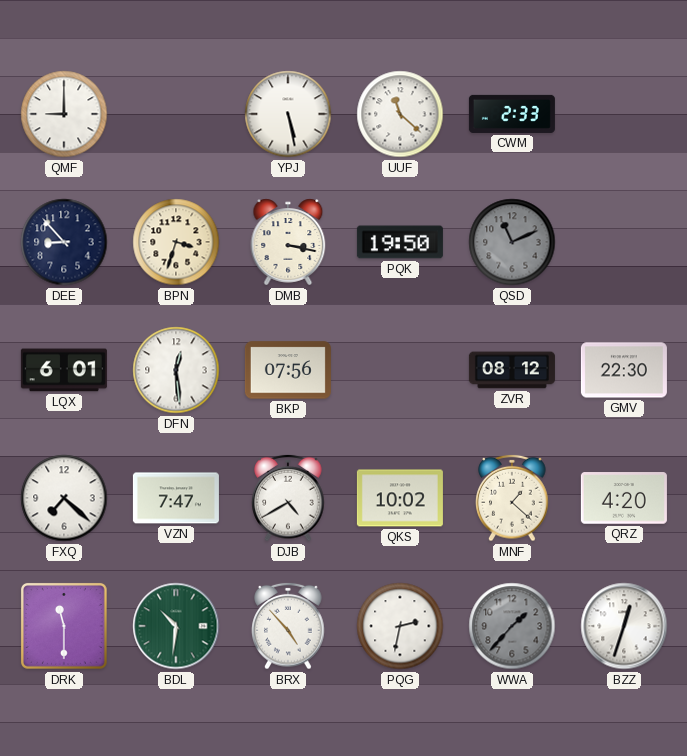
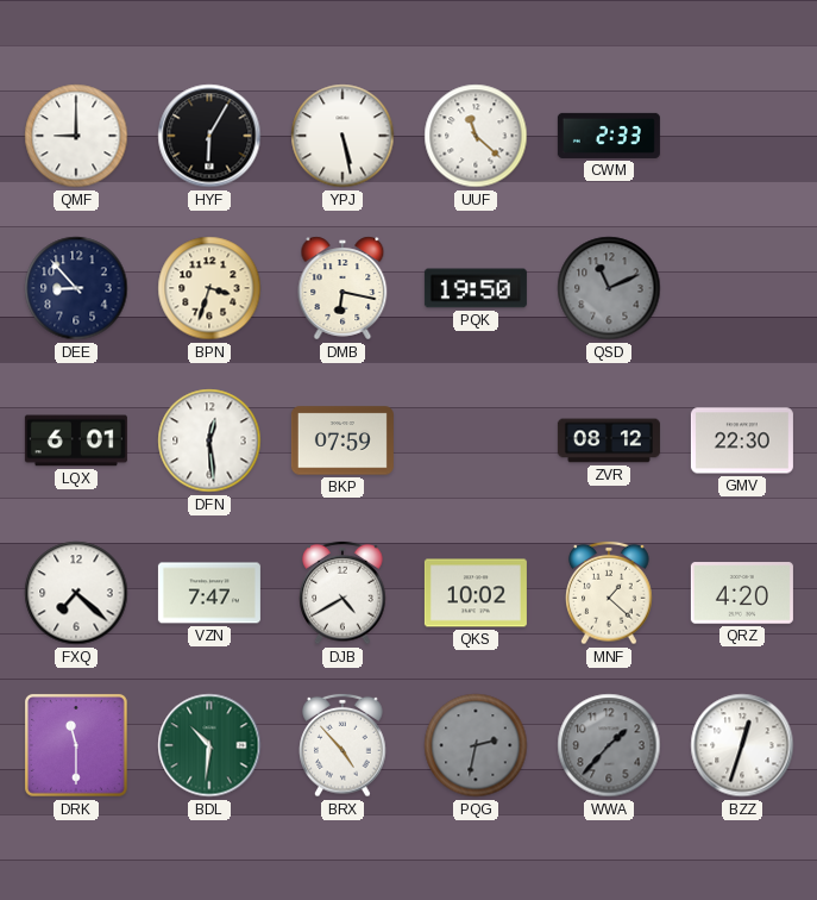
HYF: none -> 6:05 (209, 136)
DMB: 3:17 -> 6:17 (342, 288)
BKP: 07:56 -> 07:59 (342, 440)
PQG dial: white -> grey (476, 745)
